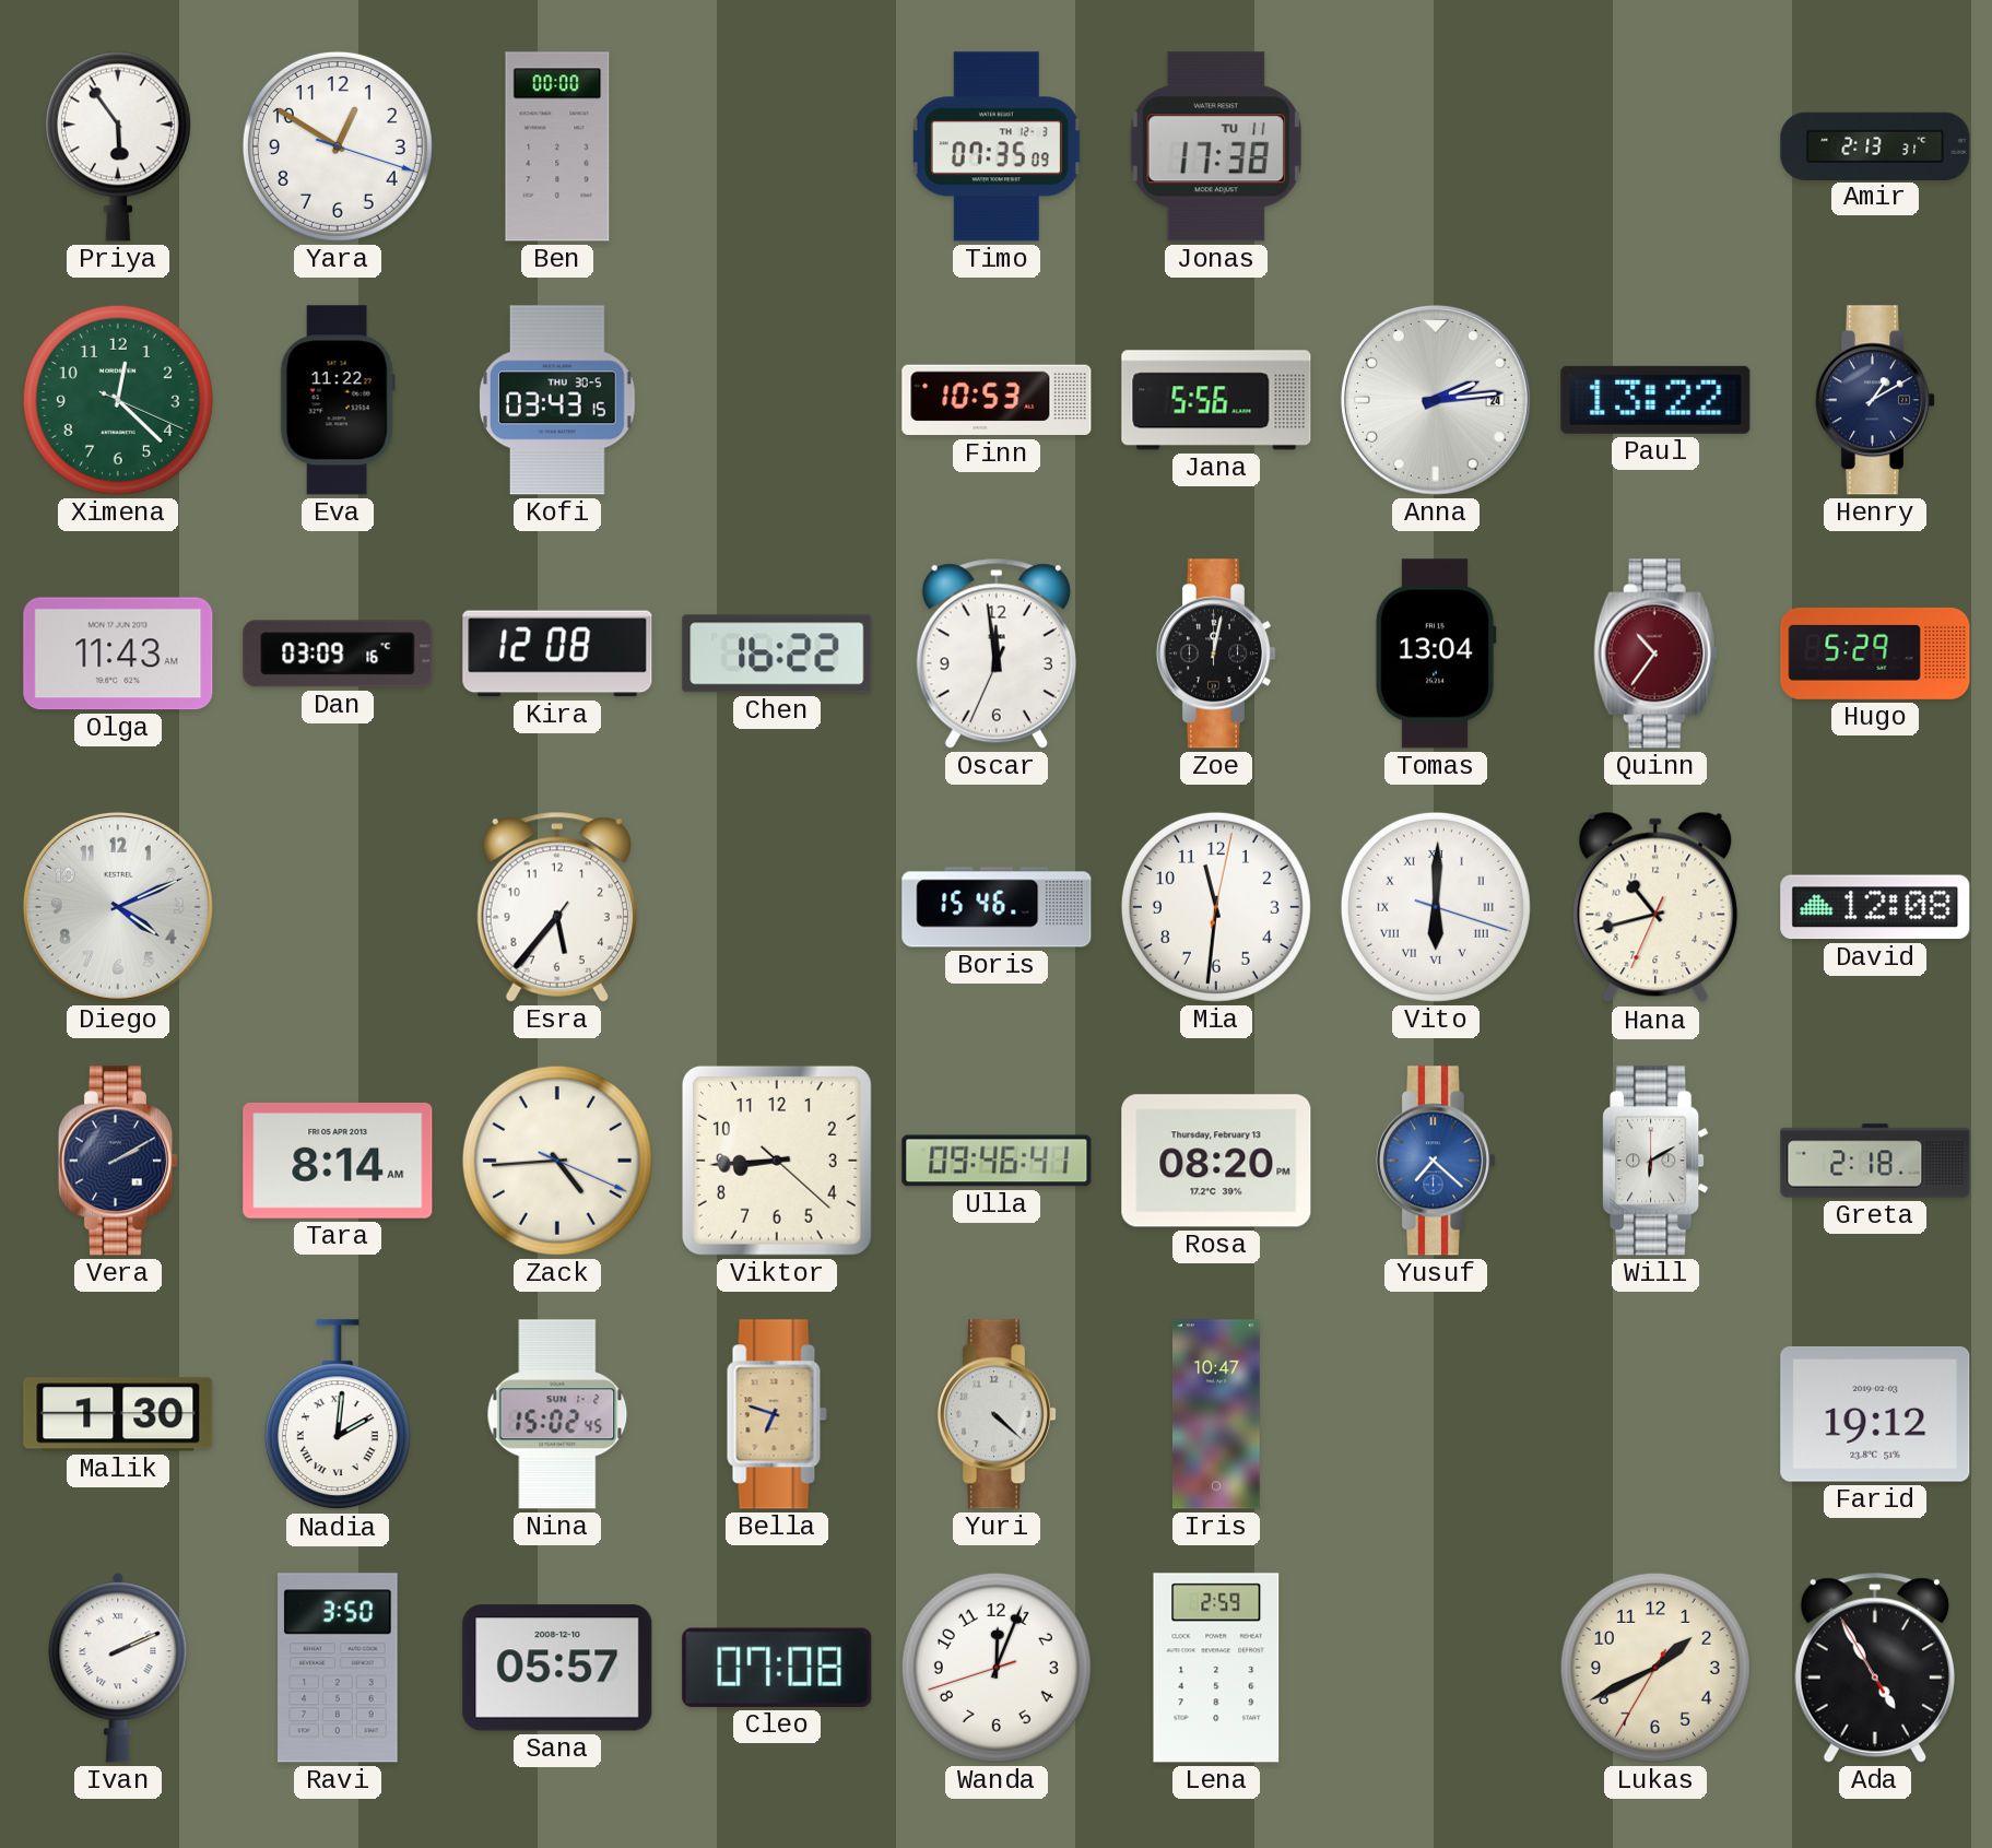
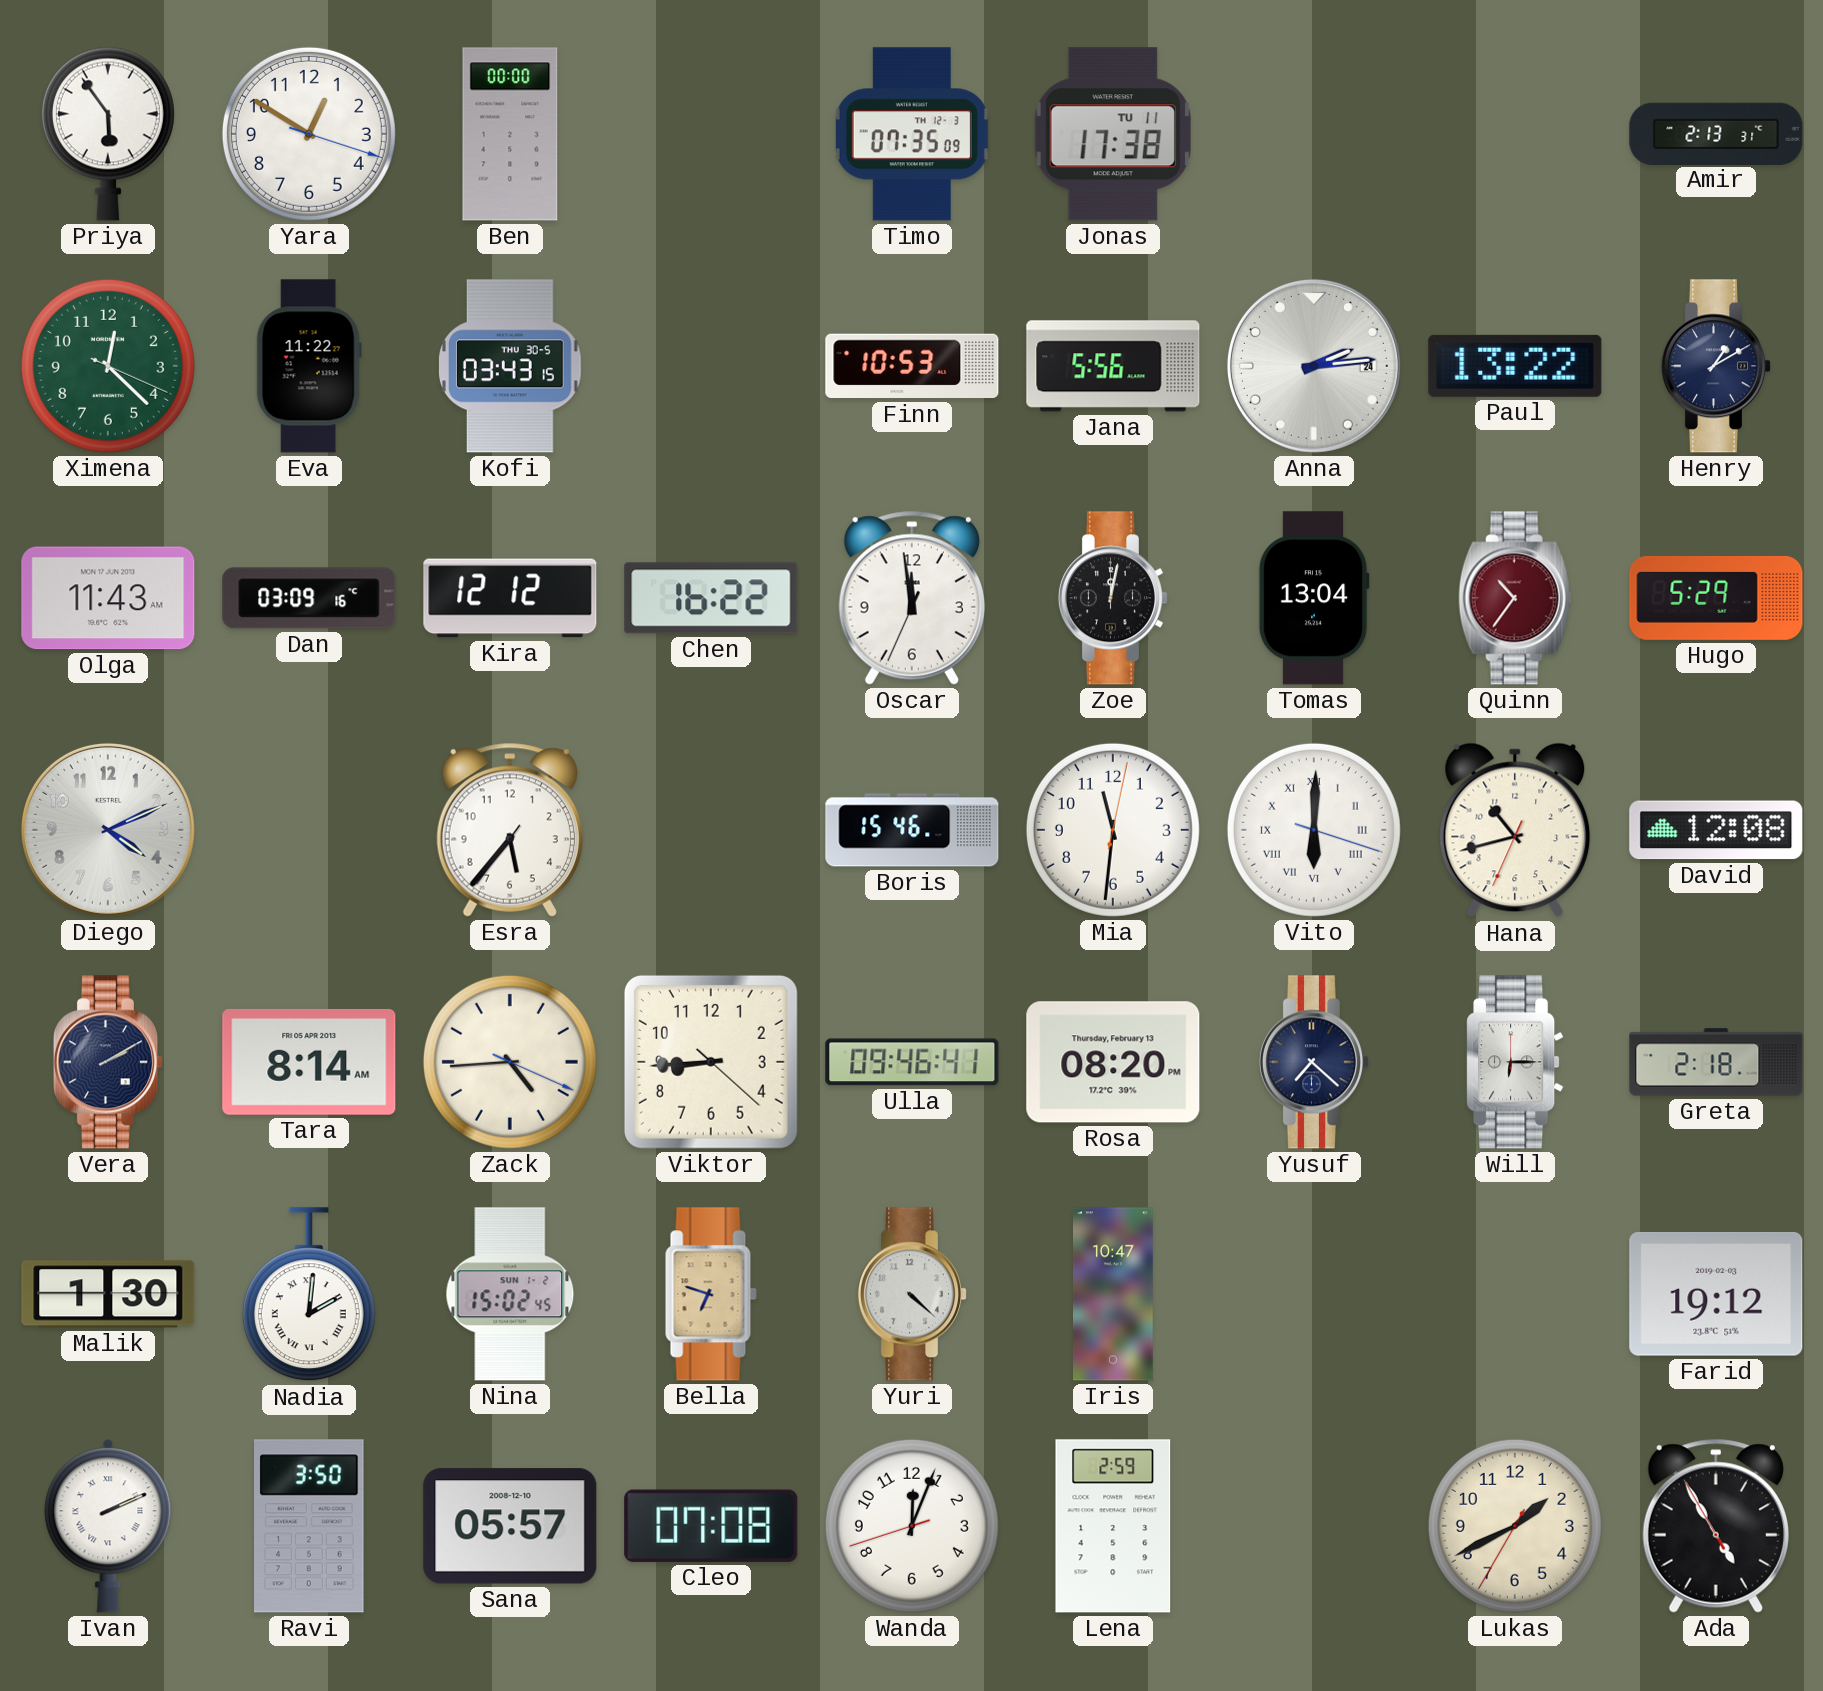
Kira: 12:08 -> 12:12 (510, 598)
Yusuf dial: blue -> navy (1313, 1062)
Will: 6:10 -> 6:15 (1515, 1062)
